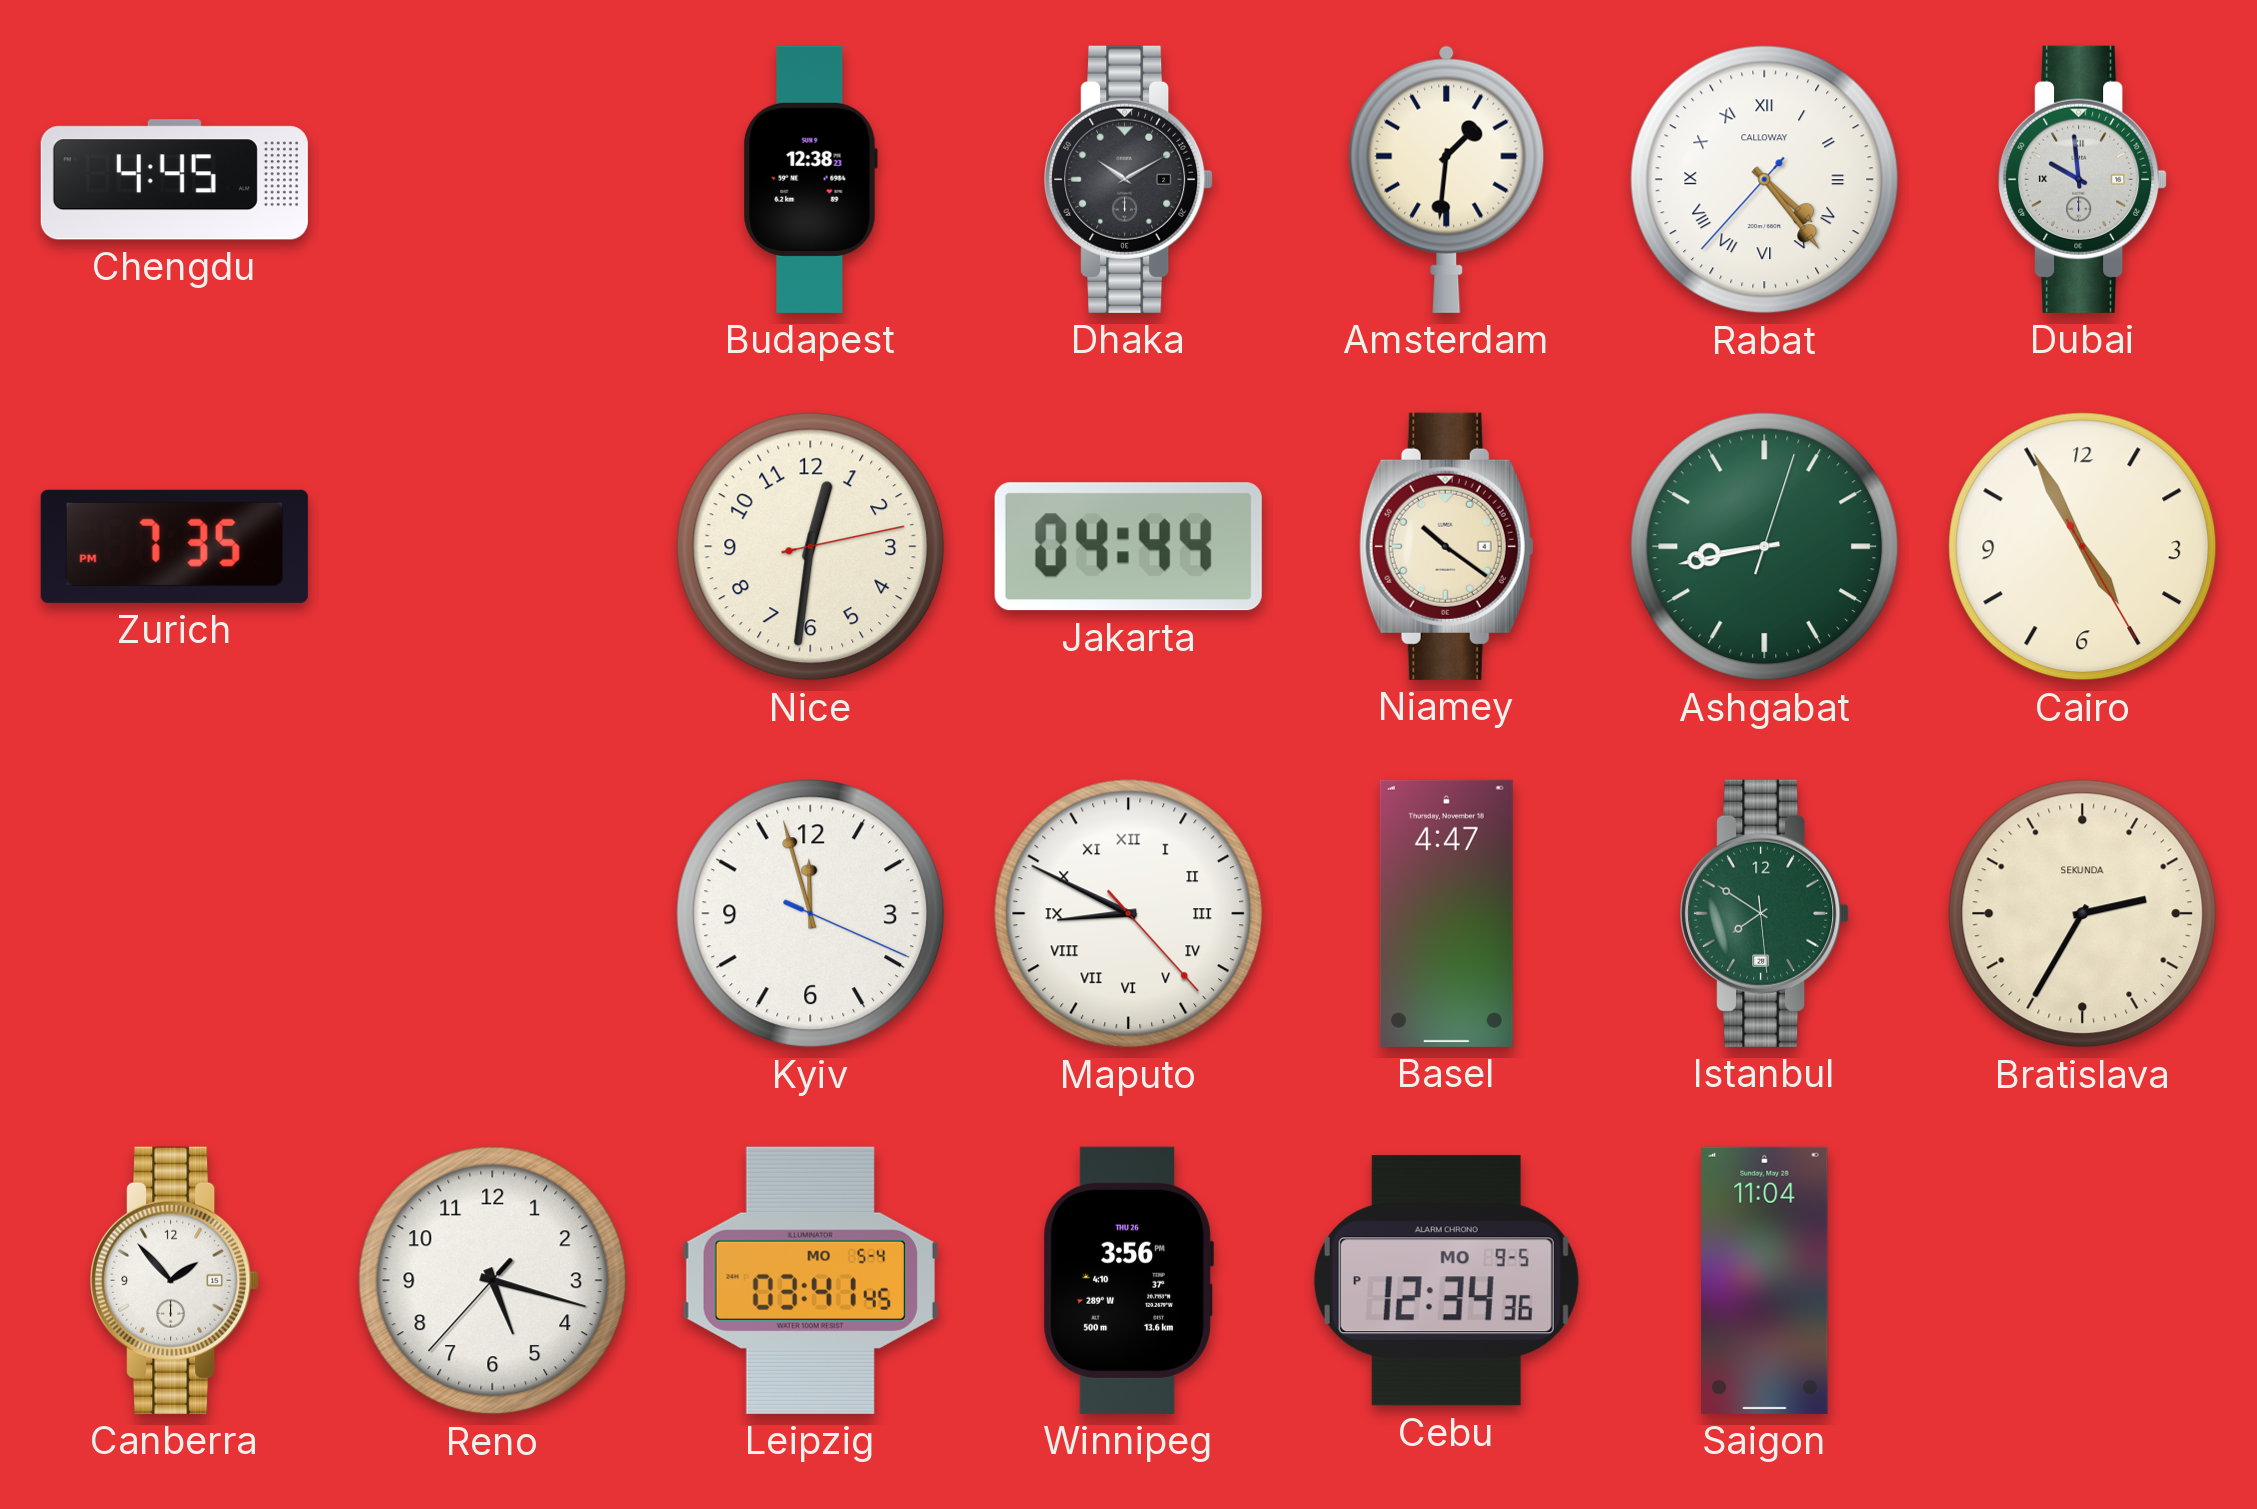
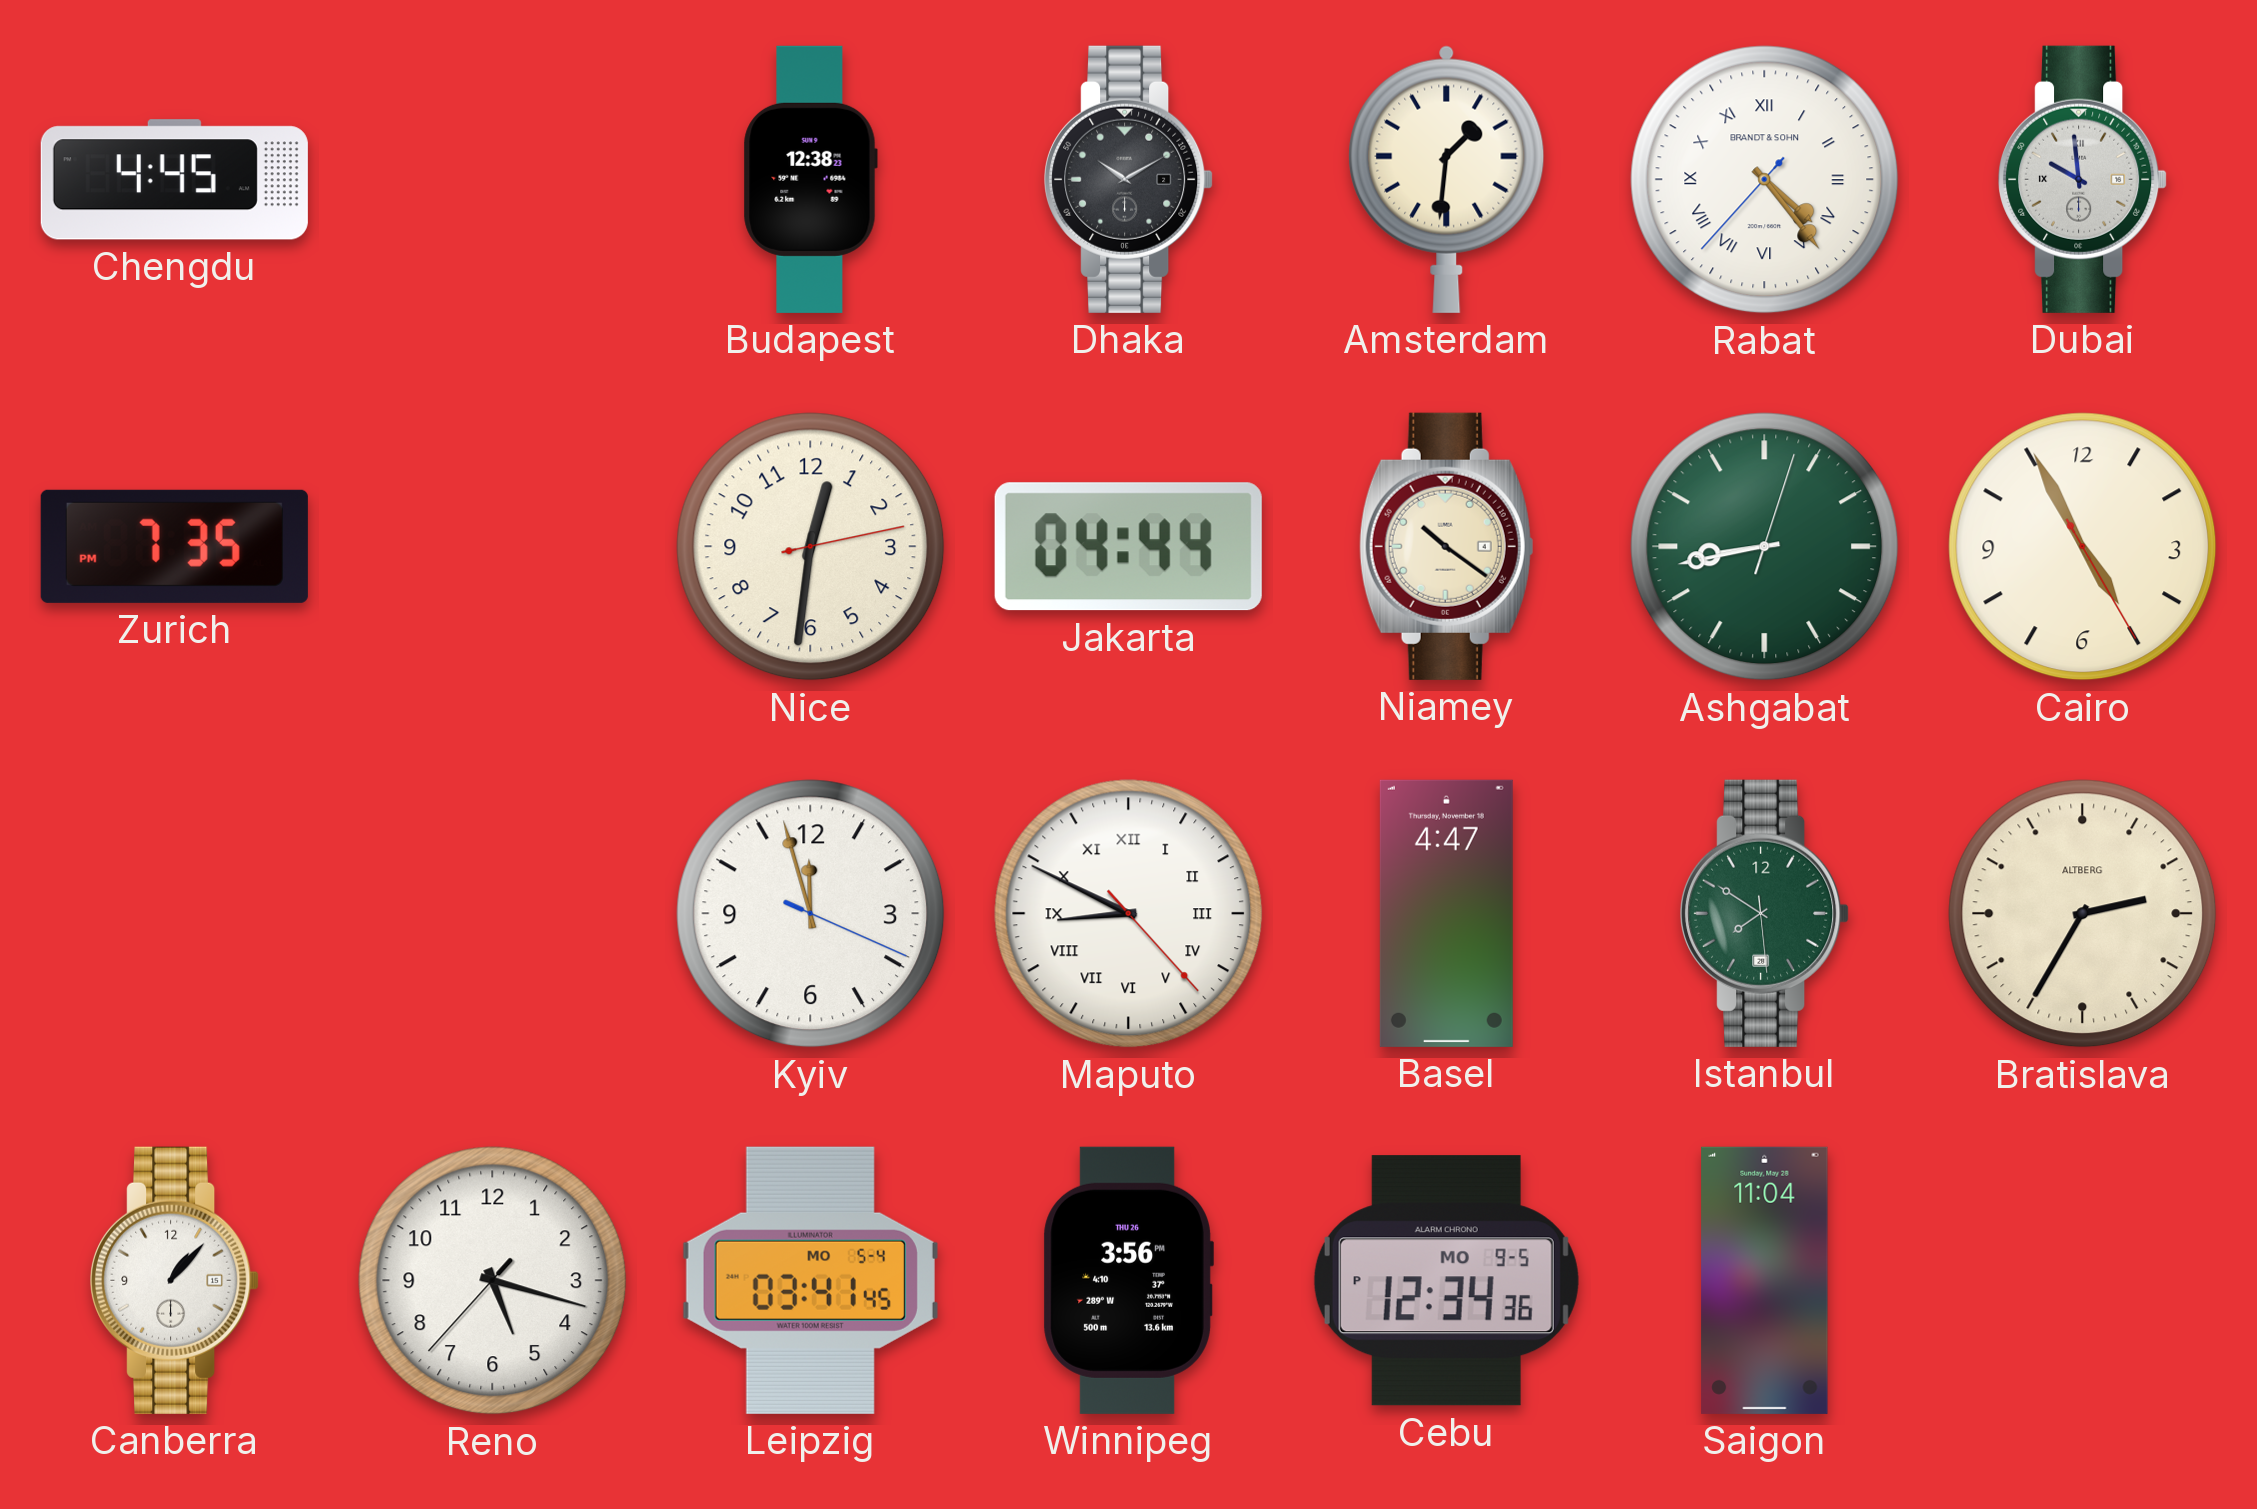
Rabat brand: CALLOWAY -> BRANDT & SOHN (1765, 180)
Bratislava brand: SEKUNDA -> ALTBERG (2083, 914)
Canberra: 1:53 -> 1:07 (175, 1280)
